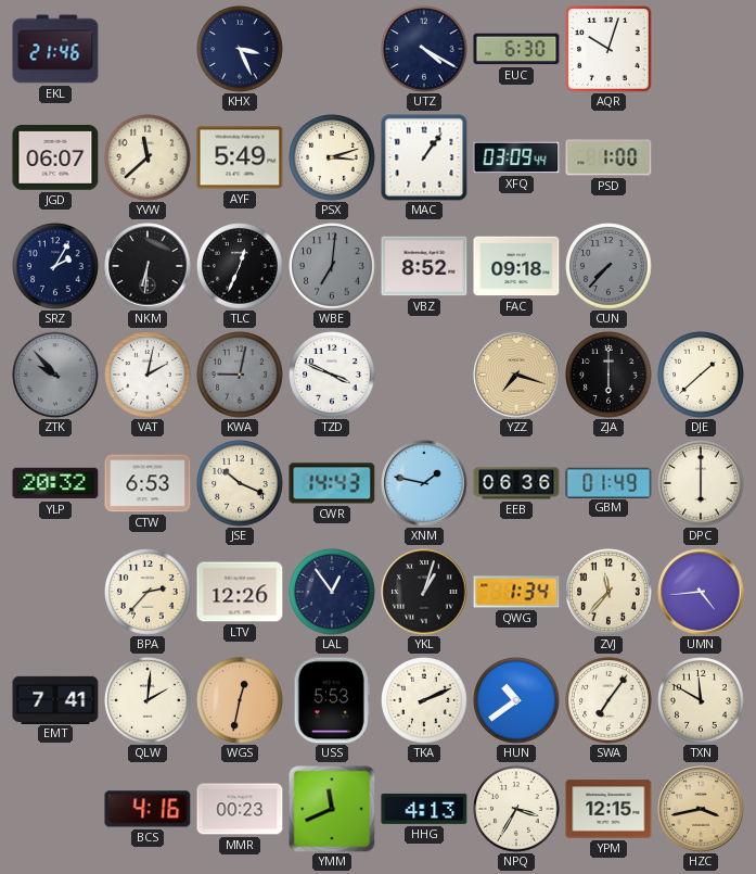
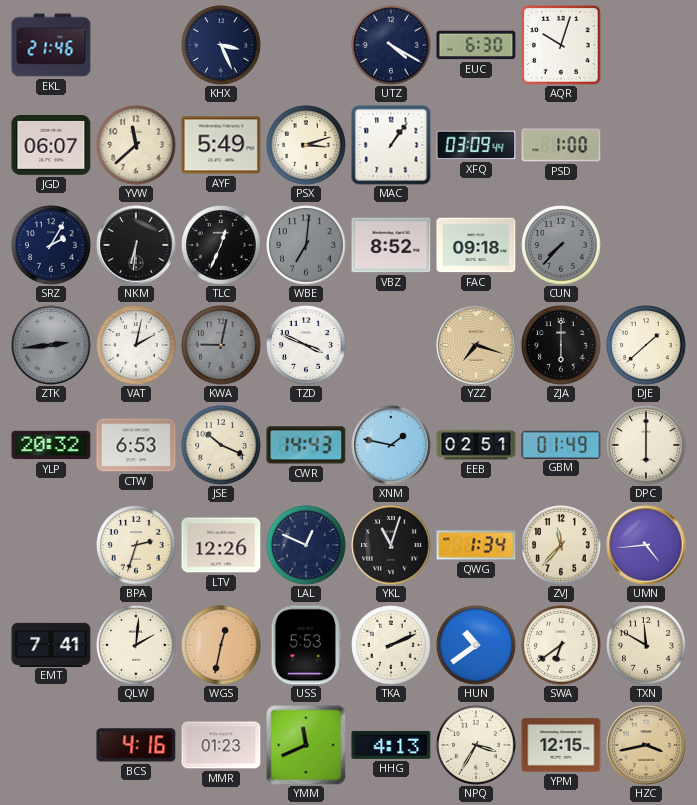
ZTK: 9:53 -> 2:44 (51, 345)
EEB: 06:36 -> 02:51 (476, 445)
BPA: 2:37 -> 2:33 (136, 545)
LAL: 12:54 -> 12:49 (306, 545)
YKL: 1:03 -> 11:03 (391, 545)
SWA: 7:06 -> 6:39 (561, 645)
MMR: 00:23 -> 01:23 (221, 745)
